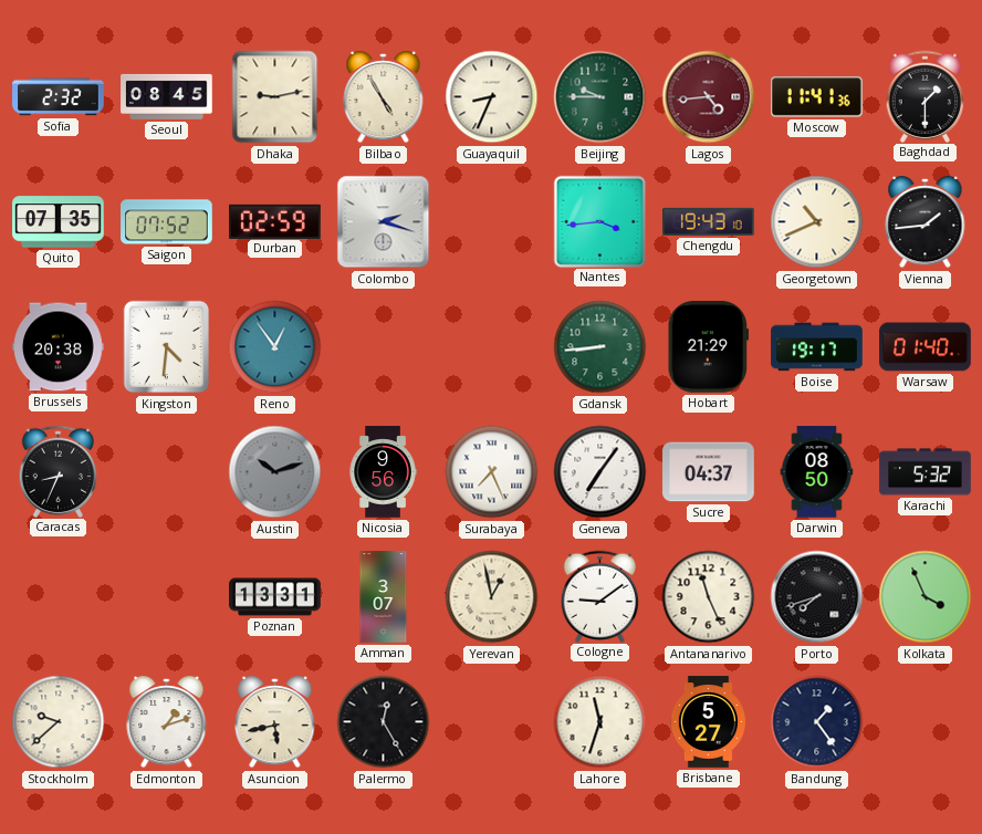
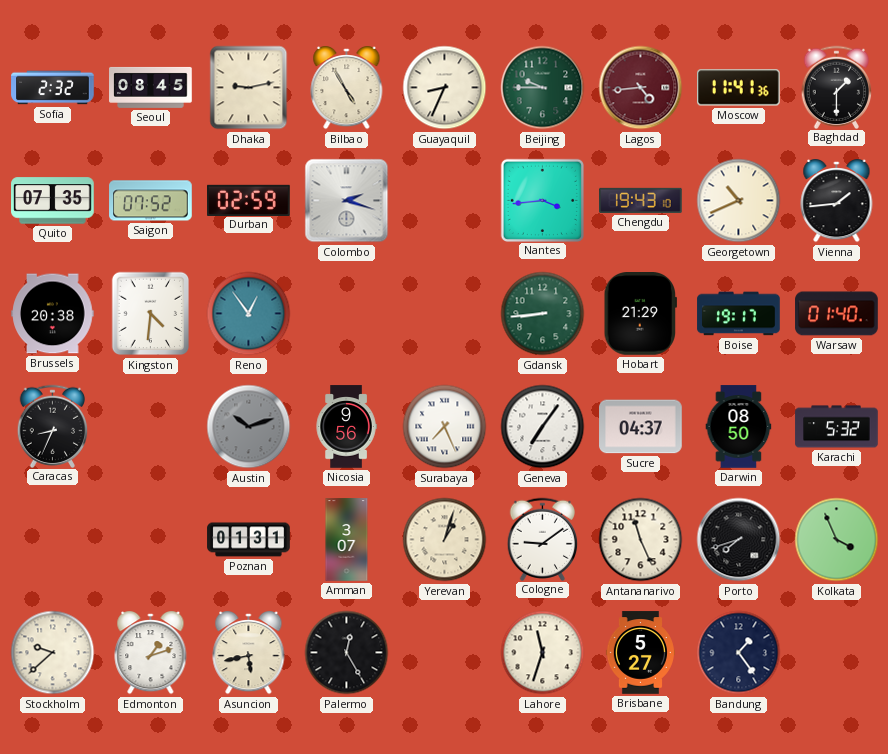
Poznan: 13:31 -> 01:31 (249, 540)
Yerevan: 12:58 -> 1:03 (445, 540)
